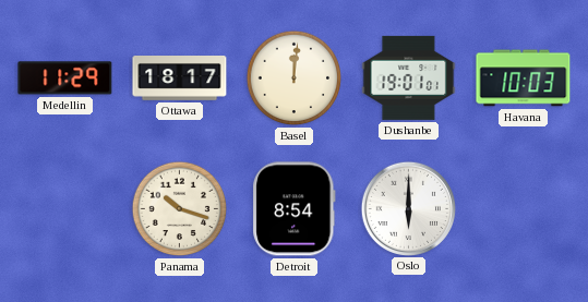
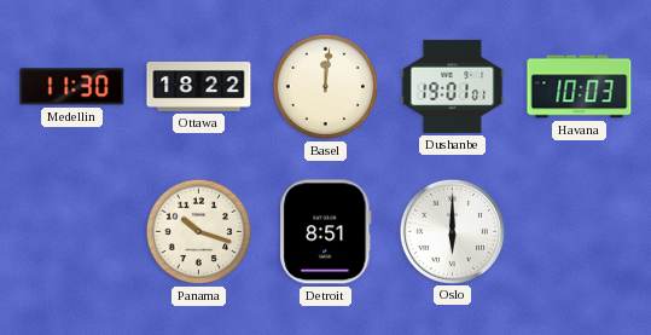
Medellin: 11:29 -> 11:30 (72, 87)
Ottawa: 18:17 -> 18:22 (199, 87)
Detroit: 8:54 -> 8:51 (326, 232)
